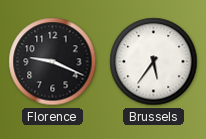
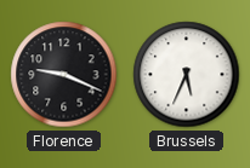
Brussels: 5:36 -> 5:34 (187, 75)
